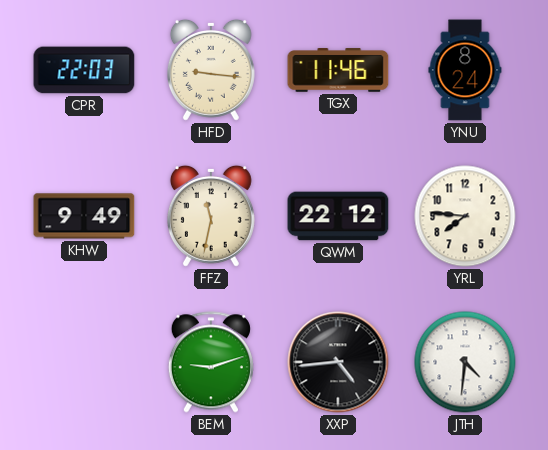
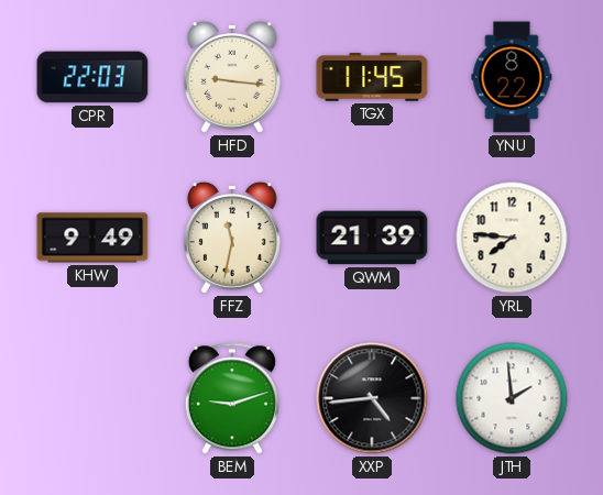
TGX: 11:46 -> 11:45 (372, 77)
YNU: 8:24 -> 8:22 (512, 77)
QWM: 22:12 -> 21:39 (372, 238)
JTH: 4:31 -> 1:59 (512, 398)
